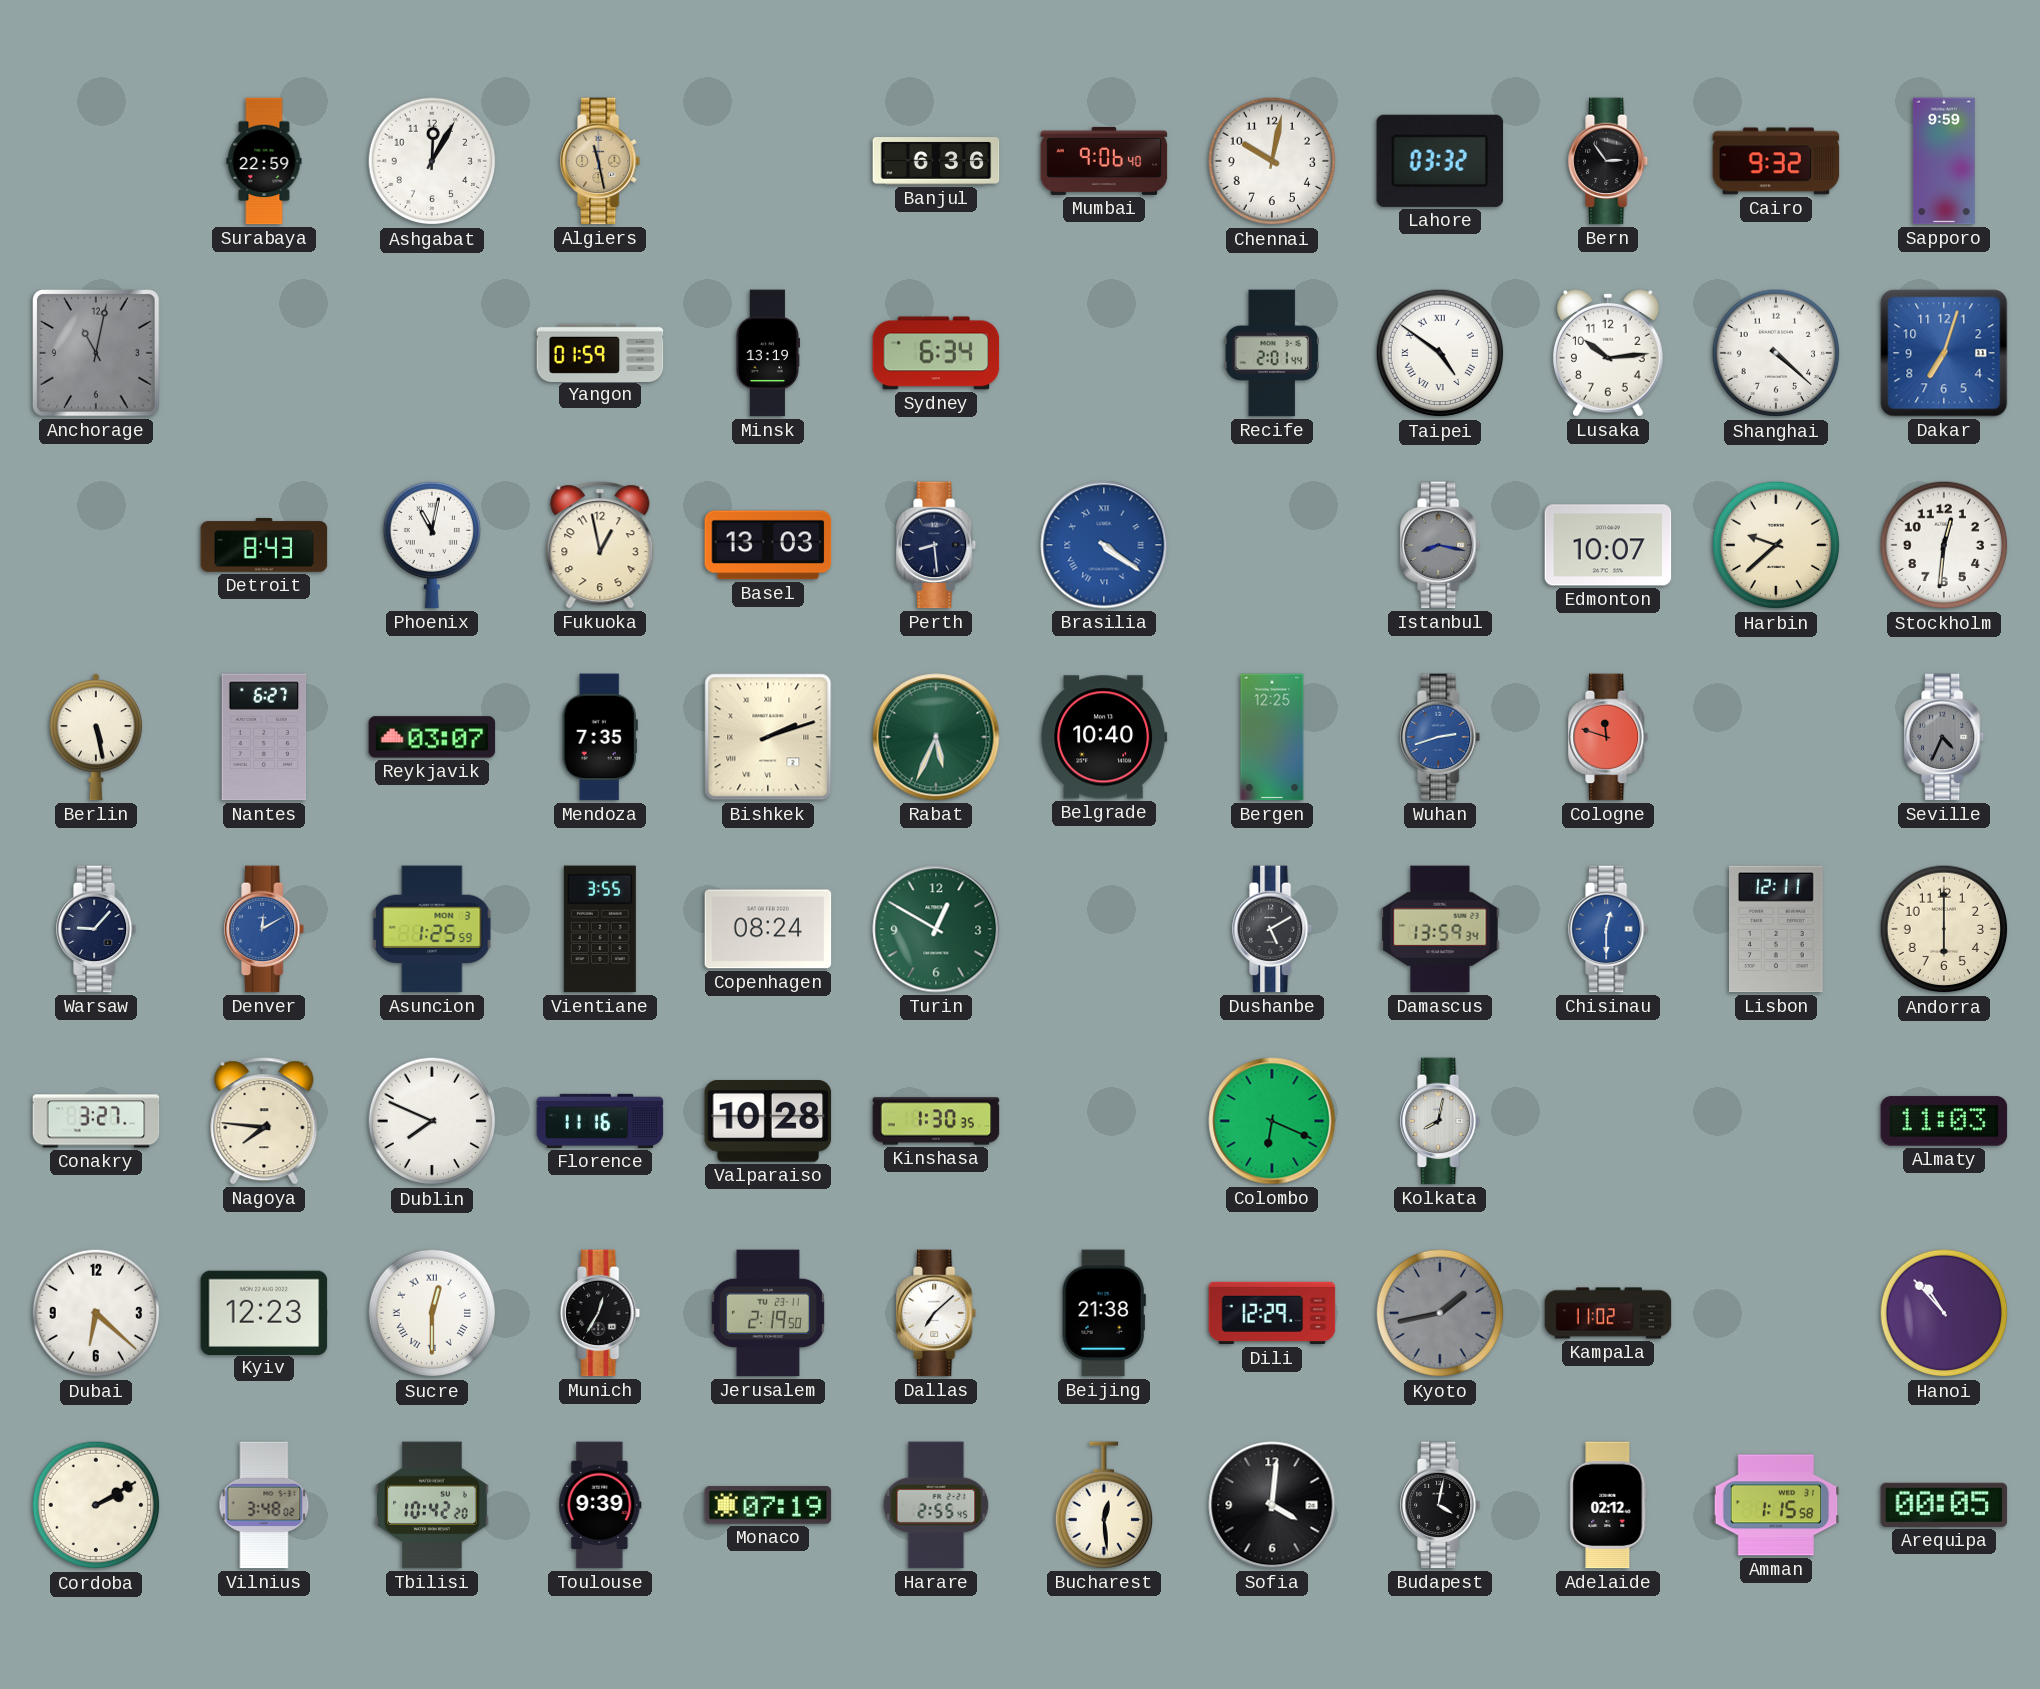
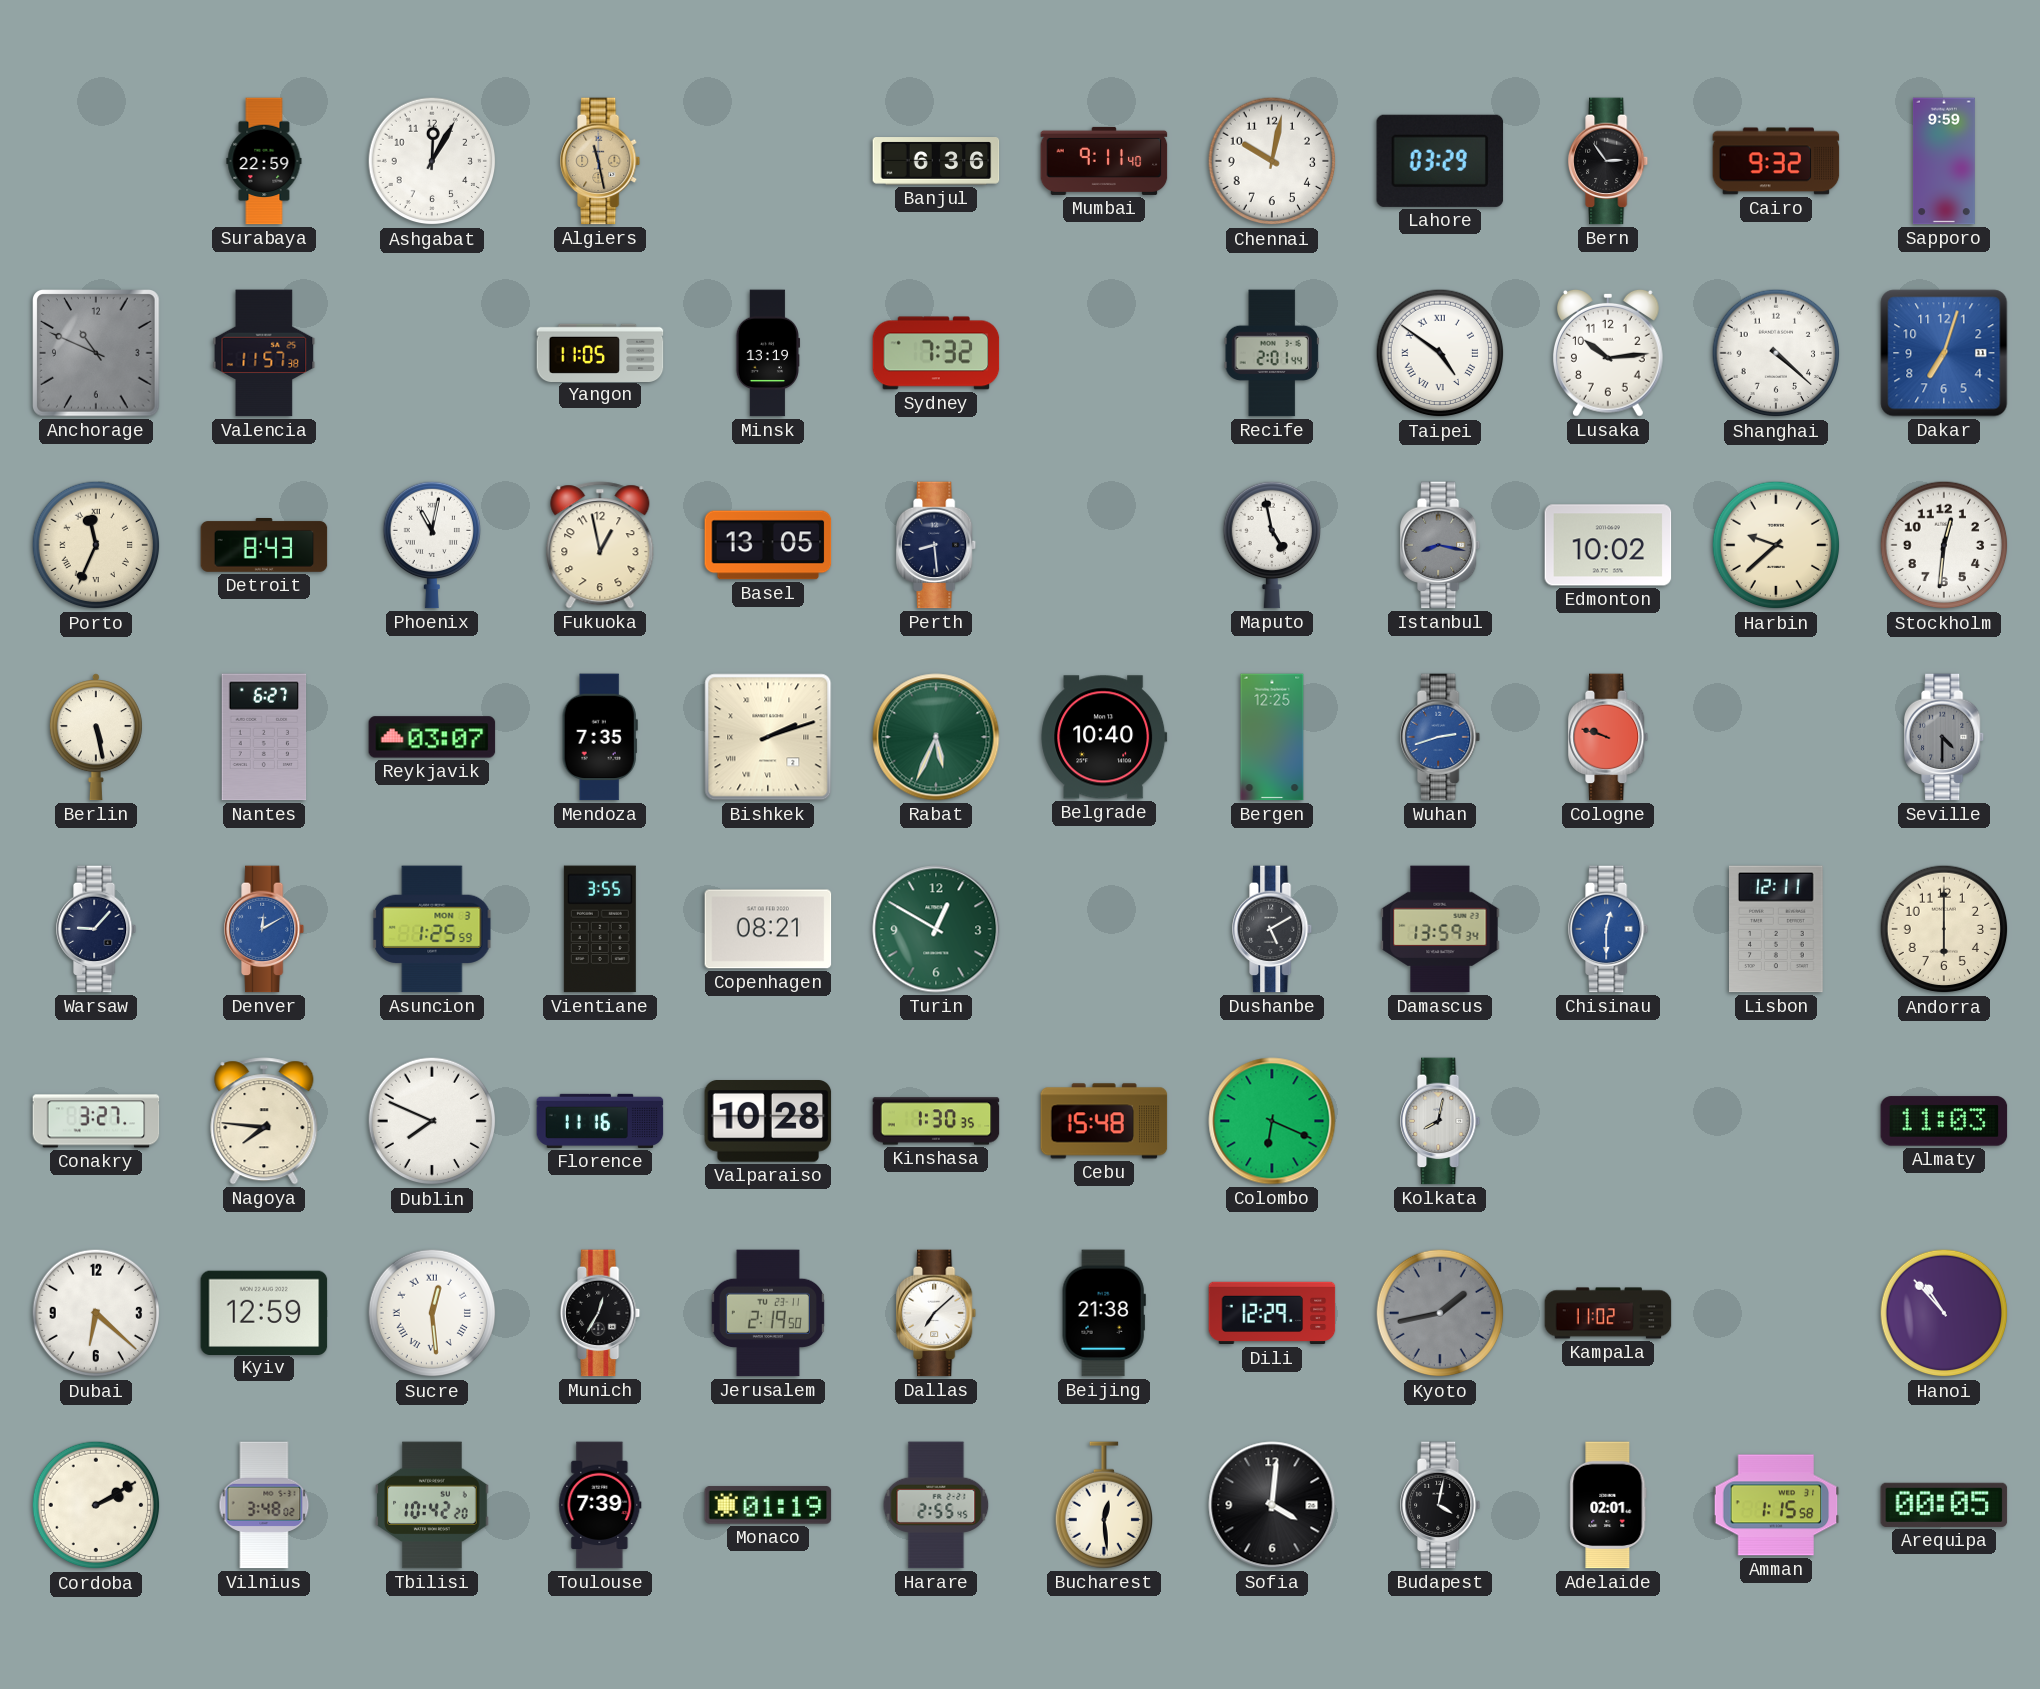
Mumbai: 9:06 -> 9:11 (1104, 161)
Lahore: 03:32 -> 03:29 (1440, 161)
Anchorage: 11:02 -> 10:49 (96, 353)
Valencia: none -> 11:57 (264, 353)
Yangon: 01:59 -> 11:05 (600, 352)
Sydney: 6:34 -> 7:32 (936, 353)
Porto: none -> 11:34 (96, 545)
Basel: 13:03 -> 13:05 (768, 545)
Brasilia: 4:21 -> none (1104, 545)
Maputo: none -> 4:58 (1271, 545)
Edmonton: 10:07 -> 10:02 (1608, 545)
Cologne: 11:48 -> 9:48 (1609, 737)
Seville: 4:34 -> 4:30 (1945, 737)
Copenhagen: 08:24 -> 08:21 (768, 929)
Cebu: none -> 15:48 (1104, 1121)
Kyiv: 12:23 -> 12:59 (264, 1312)
Sucre: 12:30 -> 12:29 (432, 1313)
Toulouse: 9:39 -> 7:39 (600, 1505)
Monaco: 07:19 -> 01:19 (768, 1505)
Adelaide: 02:12 -> 02:01 (1608, 1505)
